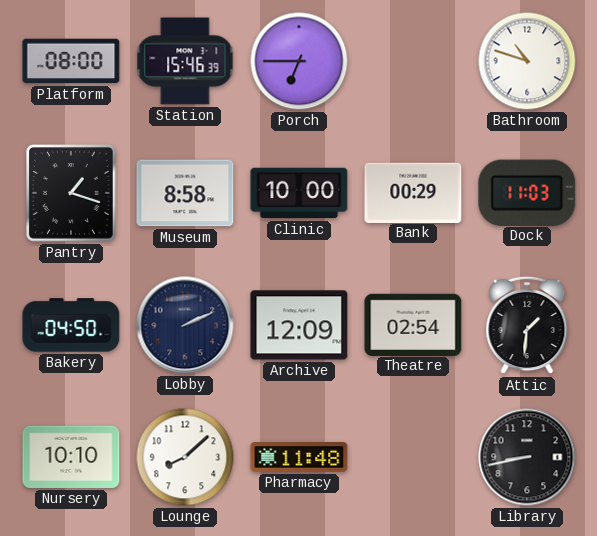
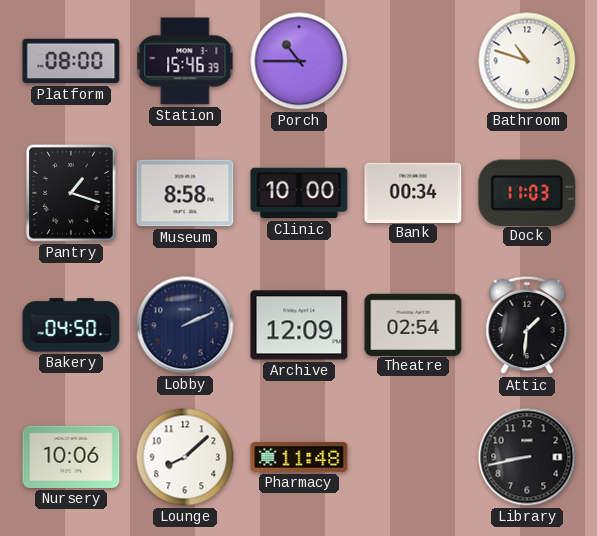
Porch: 6:45 -> 10:45 (299, 61)
Bank: 00:29 -> 00:34 (413, 192)
Nursery: 10:10 -> 10:06 (71, 457)
